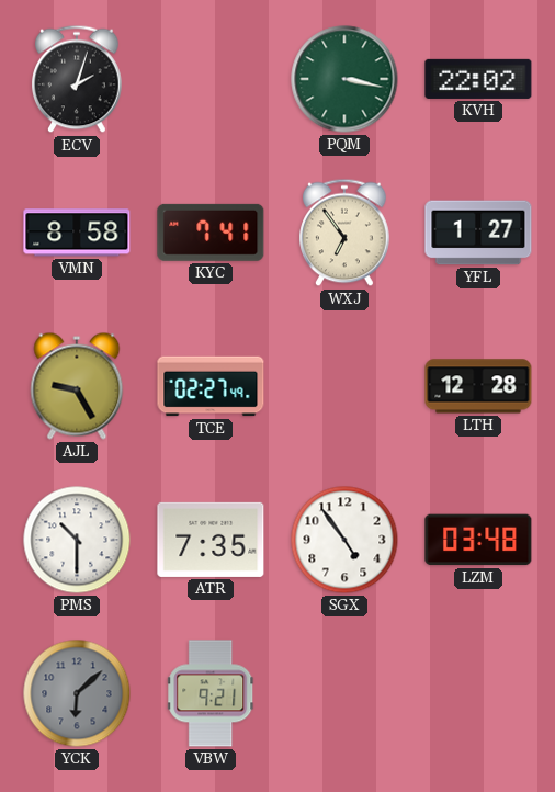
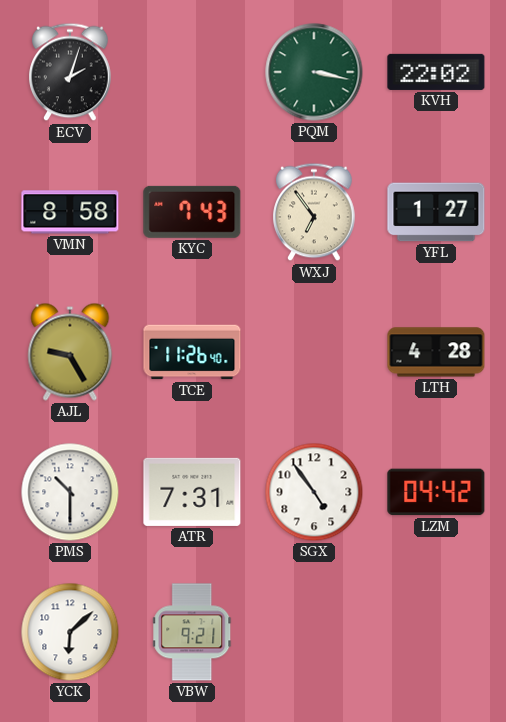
KYC: 7:41 -> 7:43 (192, 212)
TCE: 02:27 -> 11:26 (192, 352)
LTH: 12:28 -> 4:28 (436, 352)
ATR: 7:35 -> 7:31 (192, 492)
LZM: 03:48 -> 04:42 (436, 492)
YCK dial: grey -> white (70, 632)
